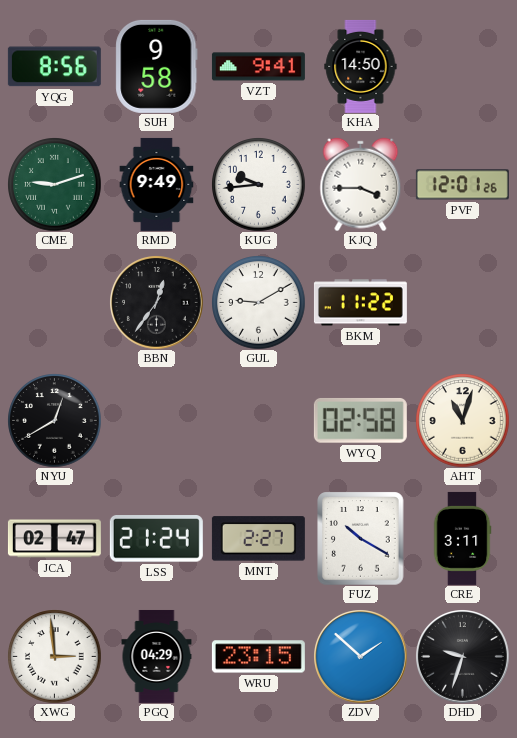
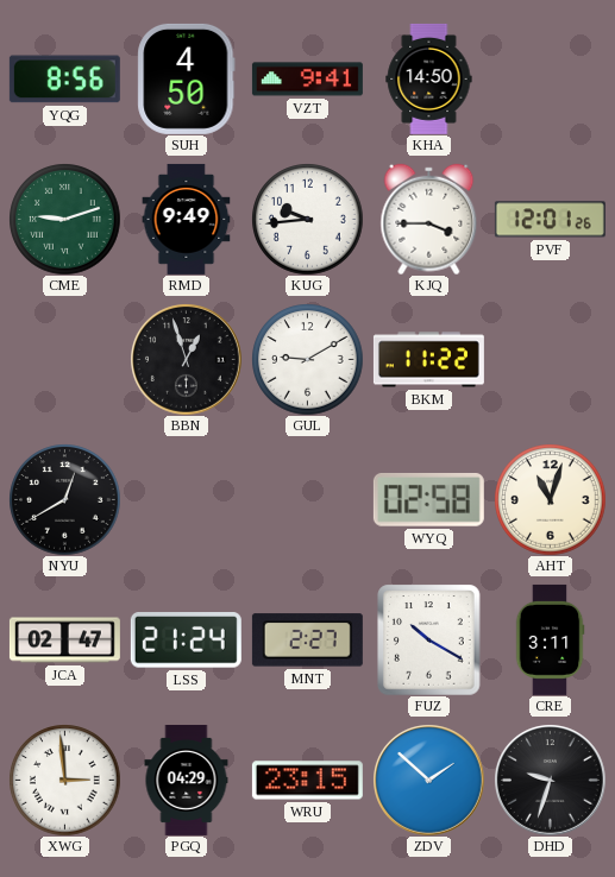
SUH: 9:58 -> 4:50 (187, 78)
BBN: 12:36 -> 12:57 (187, 360)
